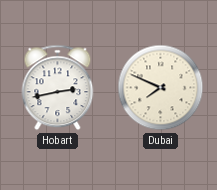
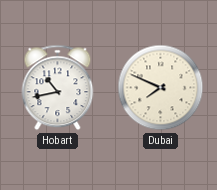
Hobart: 2:43 -> 10:43 (58, 88)
